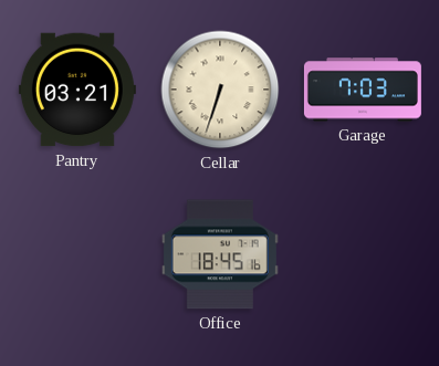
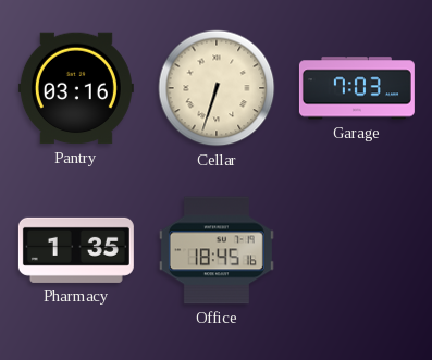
Pantry: 03:21 -> 03:16 (76, 88)
Pharmacy: none -> 1:35 (76, 250)
